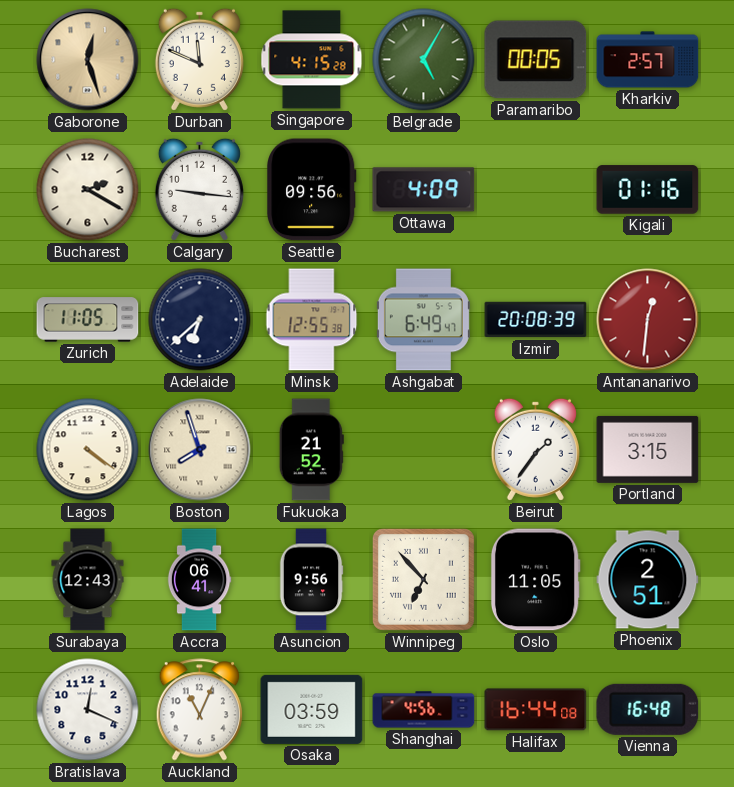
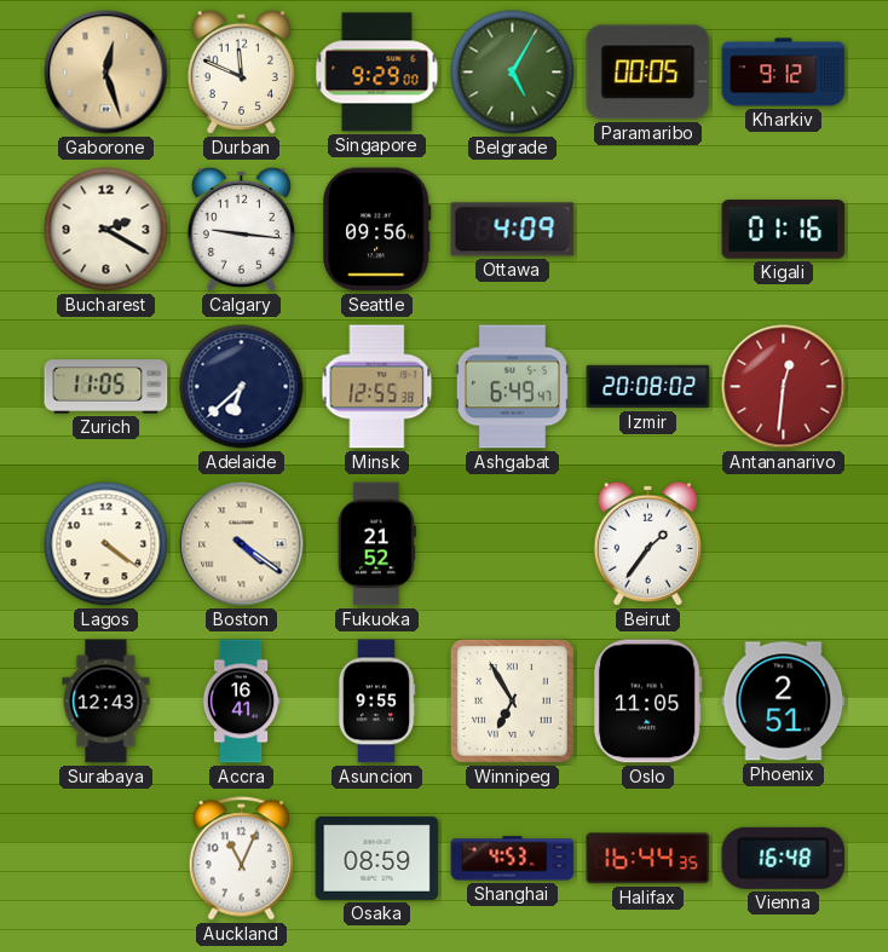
Singapore: 4:15 -> 9:29 (377, 73)
Kharkiv: 2:57 -> 9:12 (784, 73)
Izmir: 20:08:39 -> 20:08:02 (648, 387)
Boston: 7:57 -> 4:21 (242, 544)
Portland: 3:15 -> none (648, 449)
Accra: 06:41 -> 16:41 (241, 702)
Asuncion: 9:56 -> 9:55 (376, 702)
Winnipeg: 6:53 -> 6:55 (512, 700)
Bratislava: 12:19 -> none (88, 710)
Osaka: 03:59 -> 08:59 (377, 858)
Shanghai: 4:56 -> 4:53 (513, 859)
Halifax: 16:44:08 -> 16:44:35 (648, 859)
